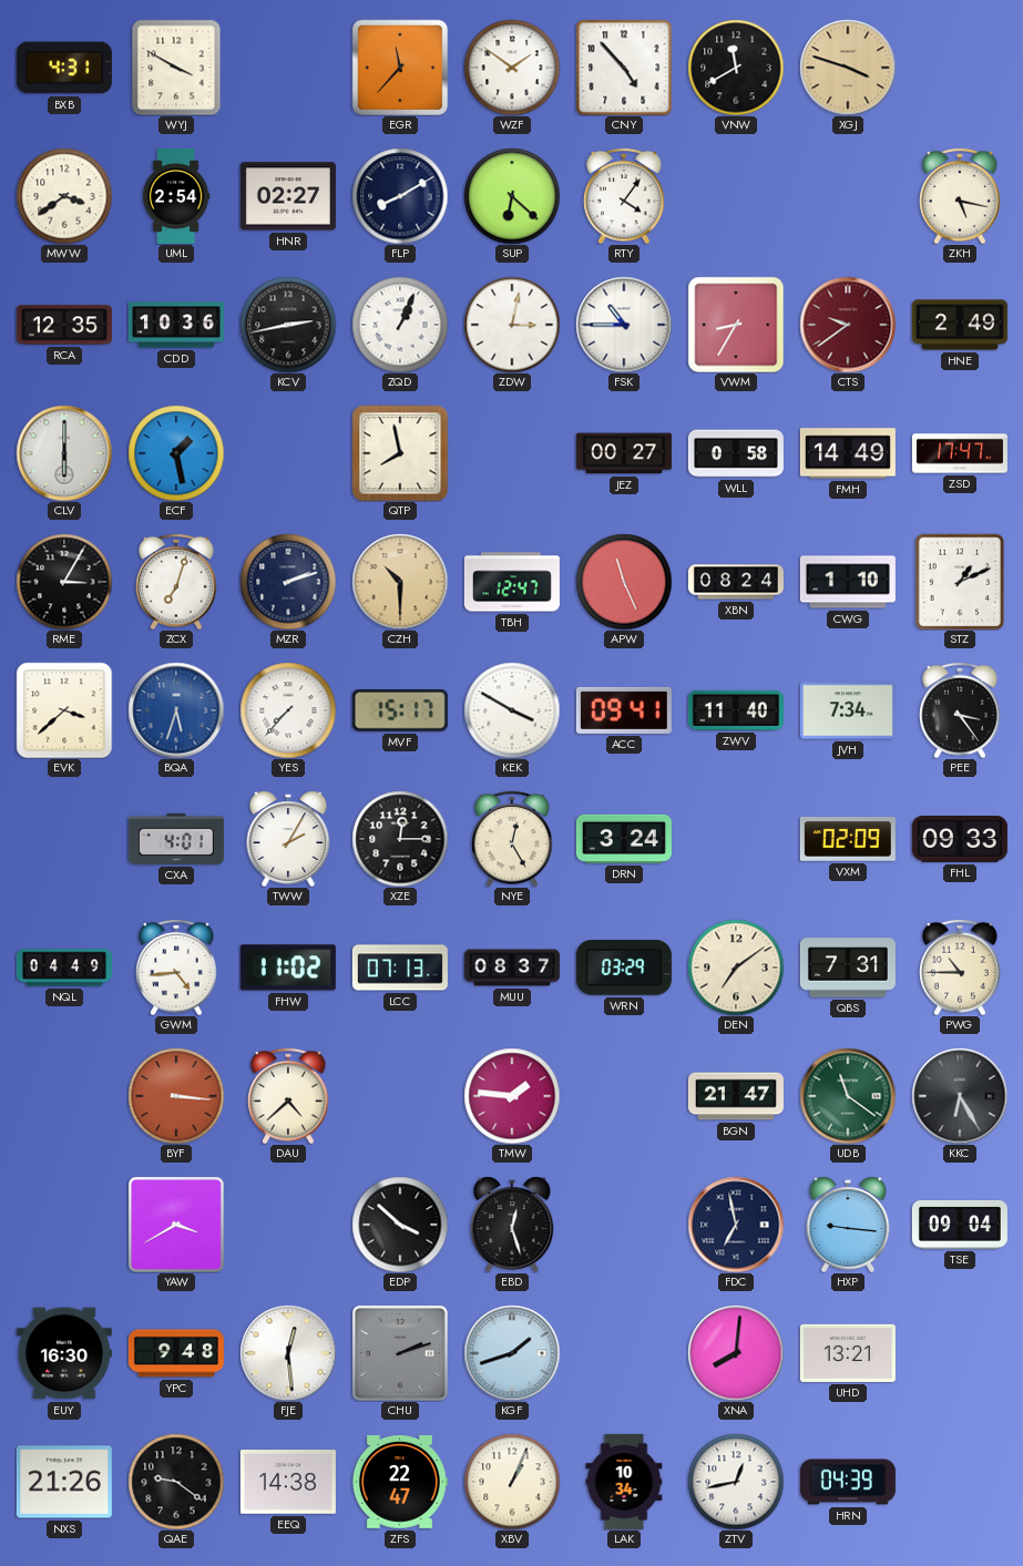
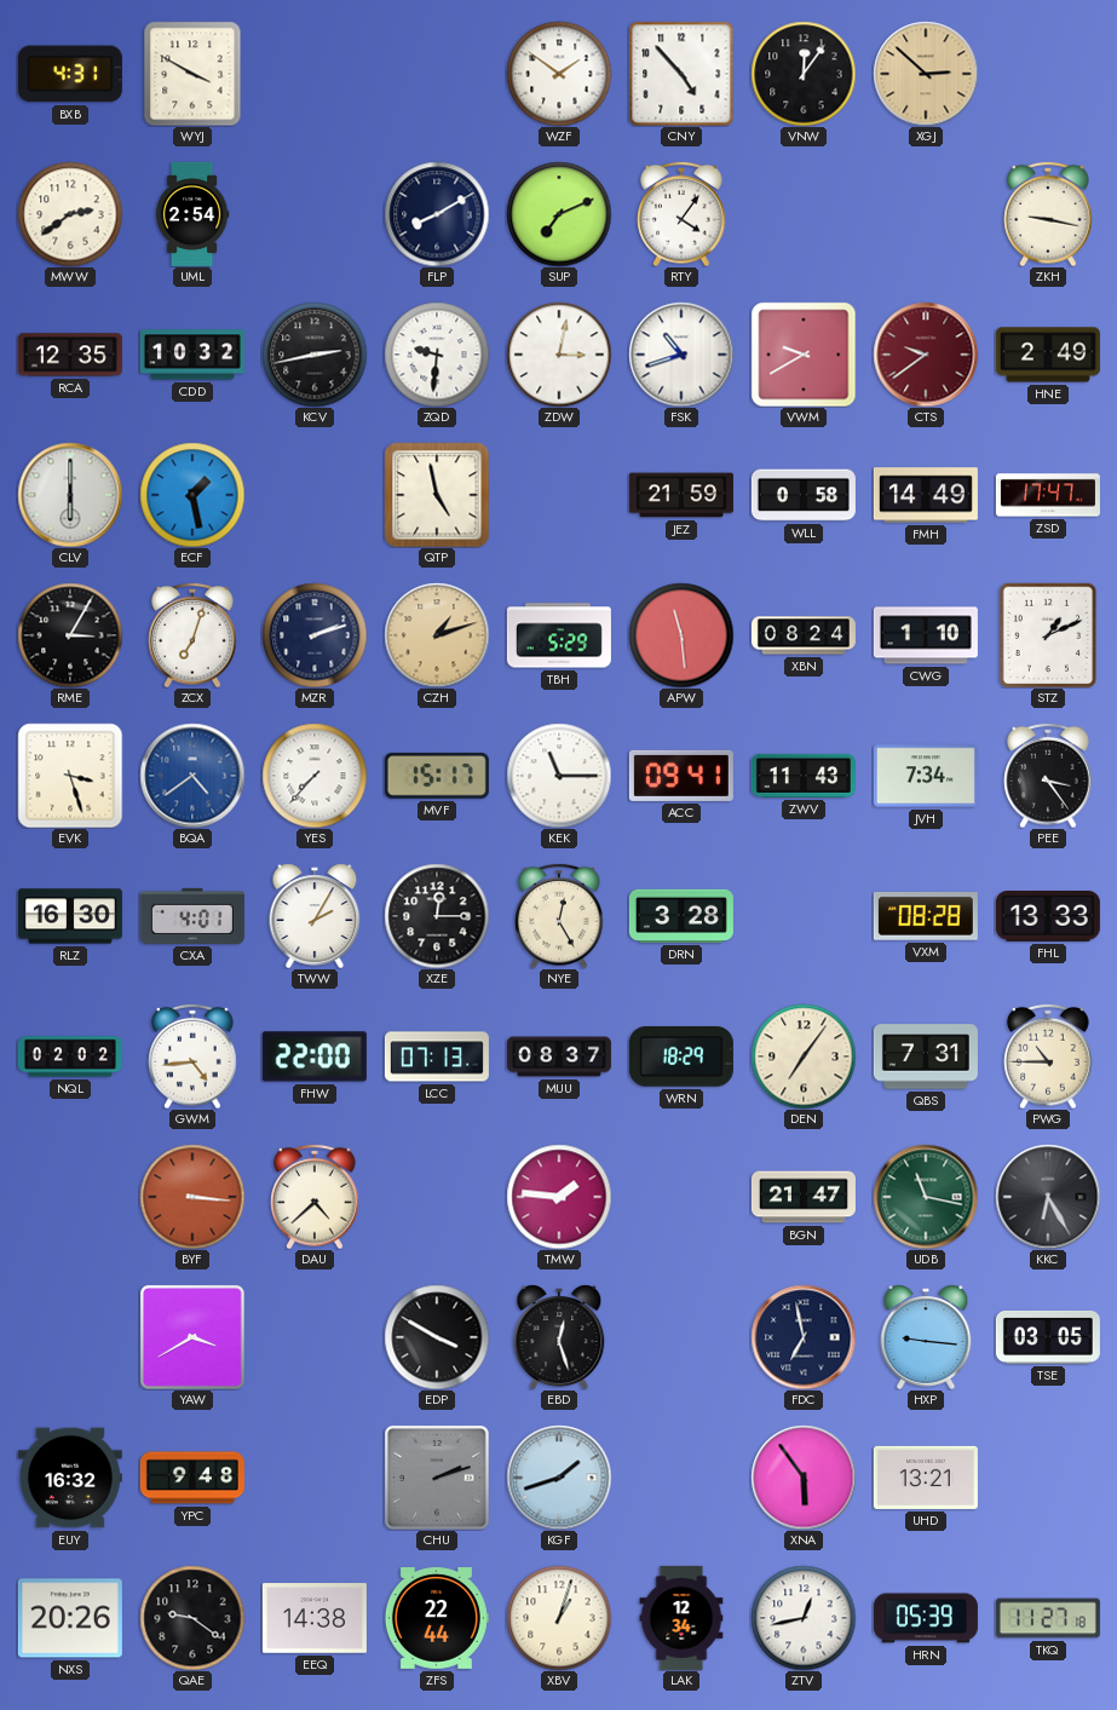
EGR: 11:37 -> none (400, 68)
VNW: 11:40 -> 12:06 (804, 74)
XGJ: 3:48 -> 2:52 (926, 74)
MWW: 3:39 -> 2:39 (70, 214)
HNR: 02:27 -> none (288, 196)
SUP: 6:22 -> 7:11 (559, 214)
ZKH: 5:17 -> 9:17 (1048, 214)
CDD: 10:36 -> 10:32 (192, 355)
ZQD: 1:04 -> 9:31 (437, 355)
FSK: 10:45 -> 10:42 (681, 355)
VWM: 8:35 -> 9:40 (804, 355)
QTP: 7:58 -> 4:58 (437, 495)
JEZ: 00:27 -> 21:59 (681, 495)
CZH: 10:30 -> 1:12 (437, 635)
TBH: 12:47 -> 5:29 (559, 635)
APW: 11:26 -> 11:29 (681, 635)
EVK: 3:38 -> 3:27 (70, 776)
BQA: 5:33 -> 4:39 (192, 776)
KEK: 3:50 -> 11:15 (559, 776)
ZWV: 11:40 -> 11:43 (804, 776)
RLZ: none -> 16:30 (70, 916)
DRN: 3:24 -> 3:28 (681, 916)
VXM: 02:09 -> 08:28 (926, 917)
FHL: 09:33 -> 13:33 (1048, 917)
NQL: 04:49 -> 02:02 (70, 1056)
FHW: 11:02 -> 22:00 (315, 1056)
WRN: 03:29 -> 18:29 (681, 1056)
DEN: 7:09 -> 7:06 (804, 1056)
UDB: 11:21 -> 11:17 (926, 1197)
EDP: 3:52 -> 3:50 (437, 1337)
TSE: 09:04 -> 03:05 (1048, 1337)
EUY: 16:30 -> 16:32 (70, 1478)
FJE: 12:29 -> none (288, 1353)
XNA: 8:01 -> 5:54 (804, 1478)
NXS: 21:26 -> 20:26 (70, 1618)
ZFS: 22:47 -> 22:44 (437, 1619)
XBV: 1:04 -> 1:03 (559, 1618)
LAK: 10:34 -> 12:34 (681, 1618)
HRN: 04:39 -> 05:39 (926, 1618)
TKQ: none -> 11:27 (1048, 1618)
